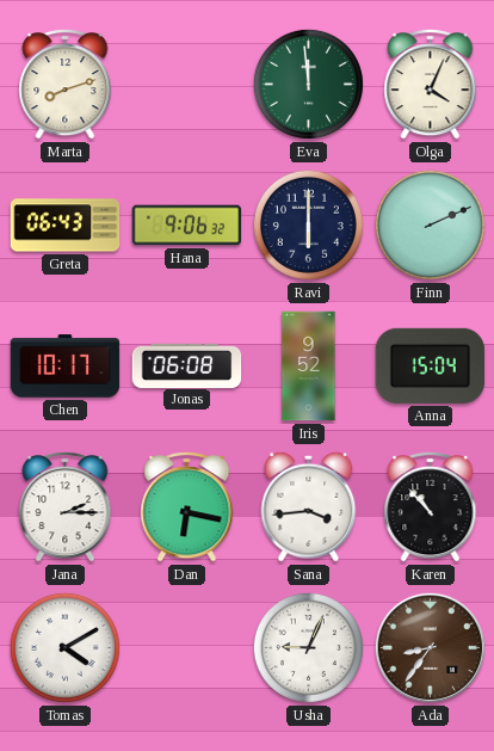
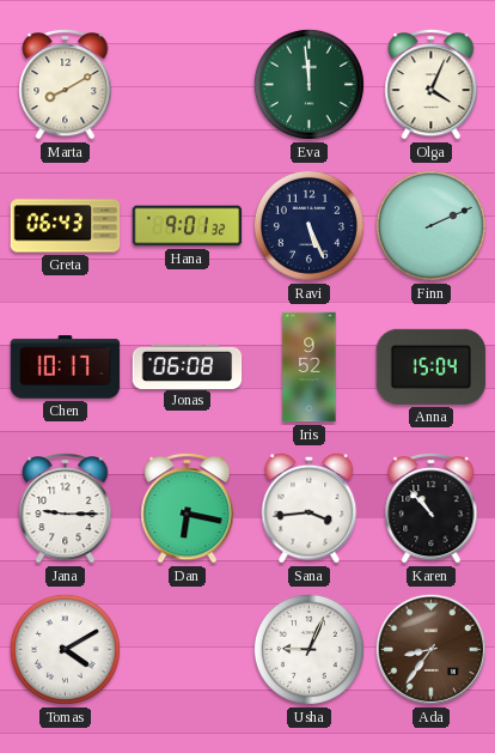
Marta: 8:12 -> 8:10 (66, 85)
Hana: 9:06 -> 9:01 (188, 226)
Ravi: 6:00 -> 5:26 (308, 225)
Jana: 2:15 -> 9:15 (66, 509)
